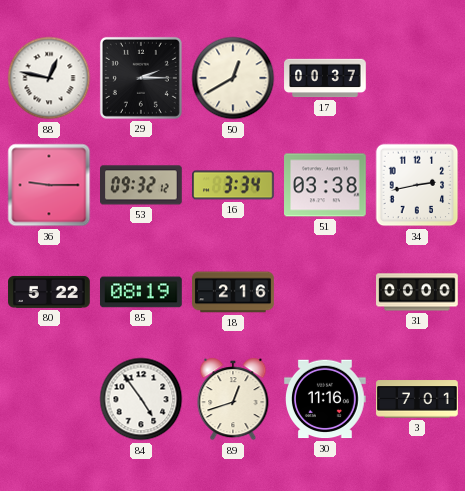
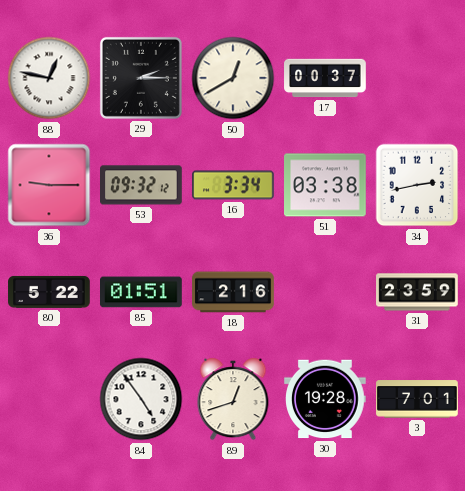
85: 08:19 -> 01:51 (141, 292)
31: 00:00 -> 23:59 (417, 292)
30: 11:16 -> 19:28 (326, 399)
